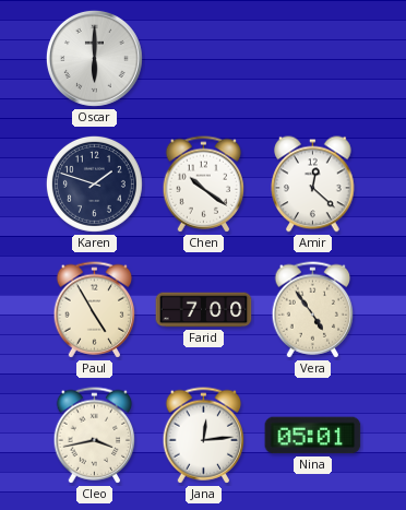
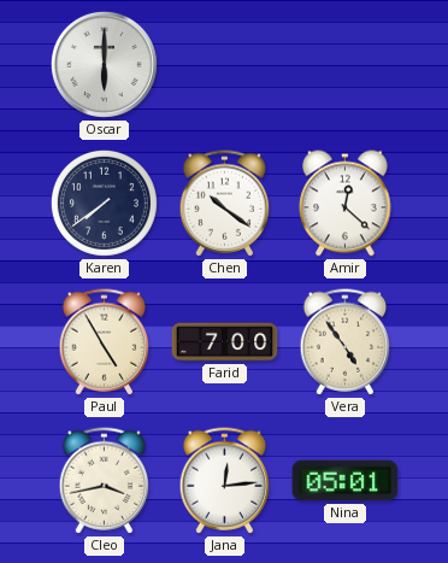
Karen: 1:48 -> 7:39 (104, 203)
